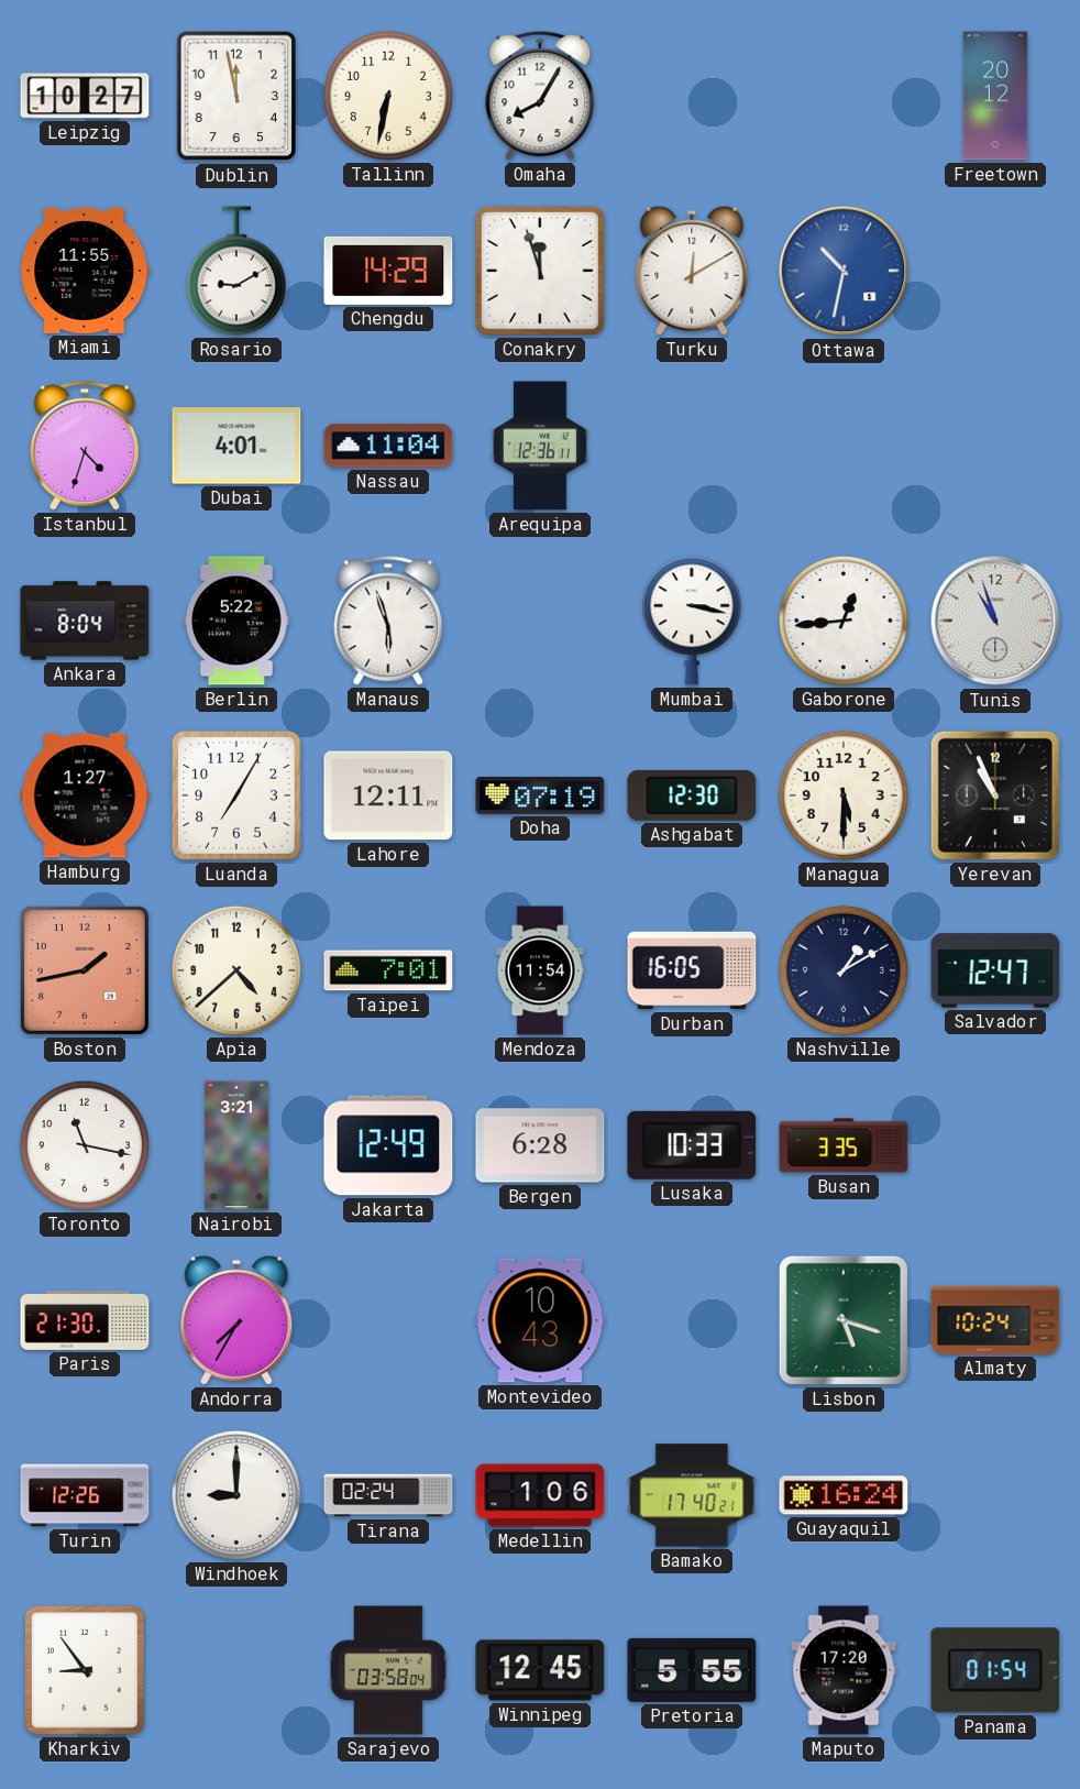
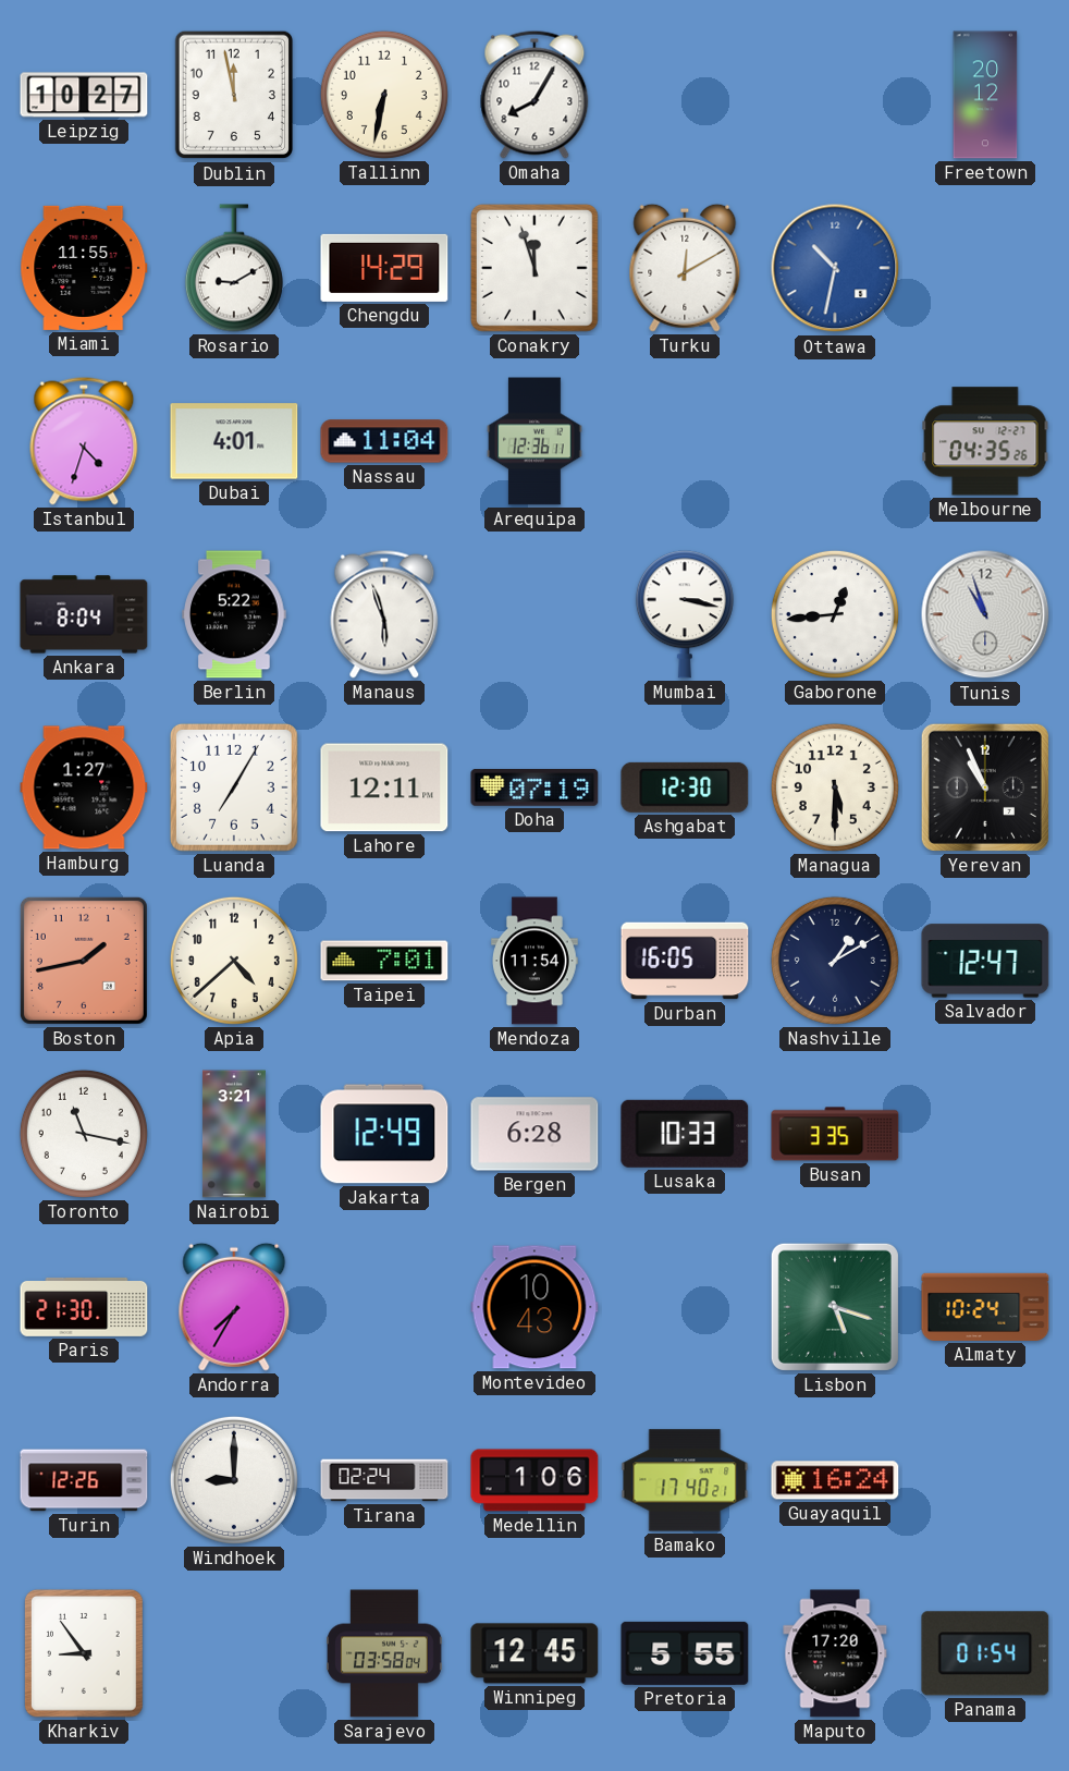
Melbourne: none -> 04:35 (985, 441)
